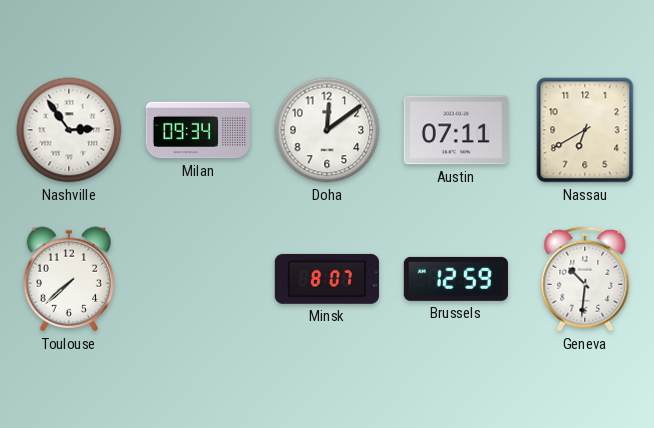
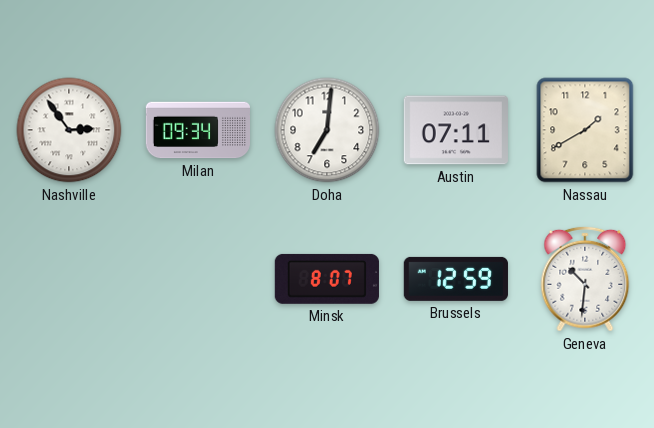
Doha: 12:09 -> 7:01 (327, 130)
Nassau: 6:40 -> 1:40 (585, 130)
Toulouse: 7:38 -> none (68, 279)
